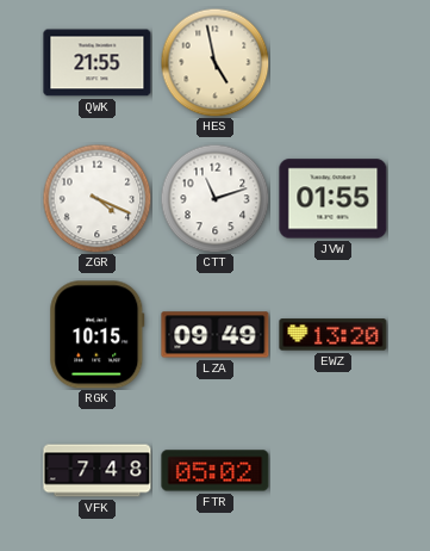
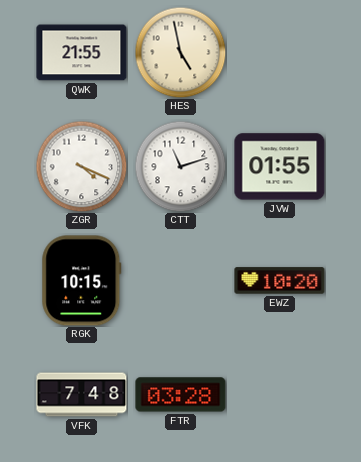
LZA: 09:49 -> none (216, 335)
EWZ: 13:20 -> 10:20 (280, 281)
FTR: 05:02 -> 03:28 (181, 395)
